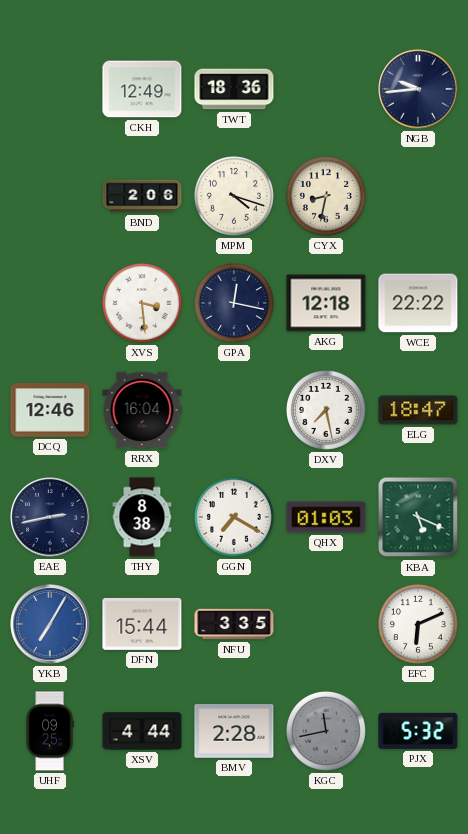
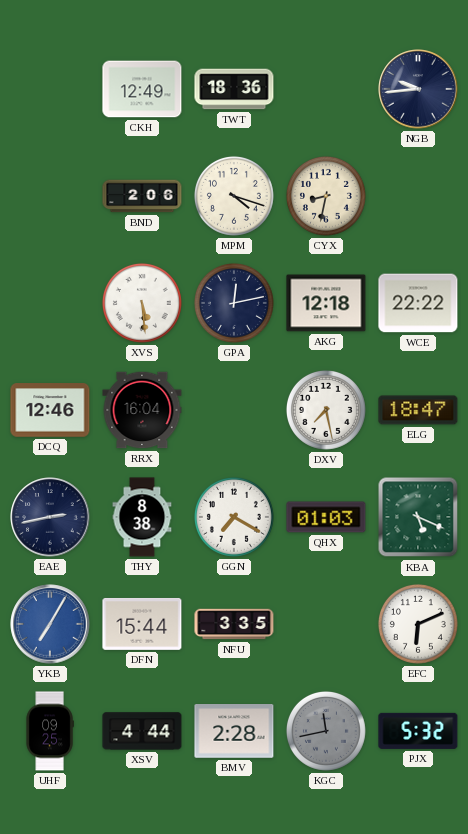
XVS: 3:29 -> 5:29 (142, 303)
GPA: 12:17 -> 12:13 (234, 303)
